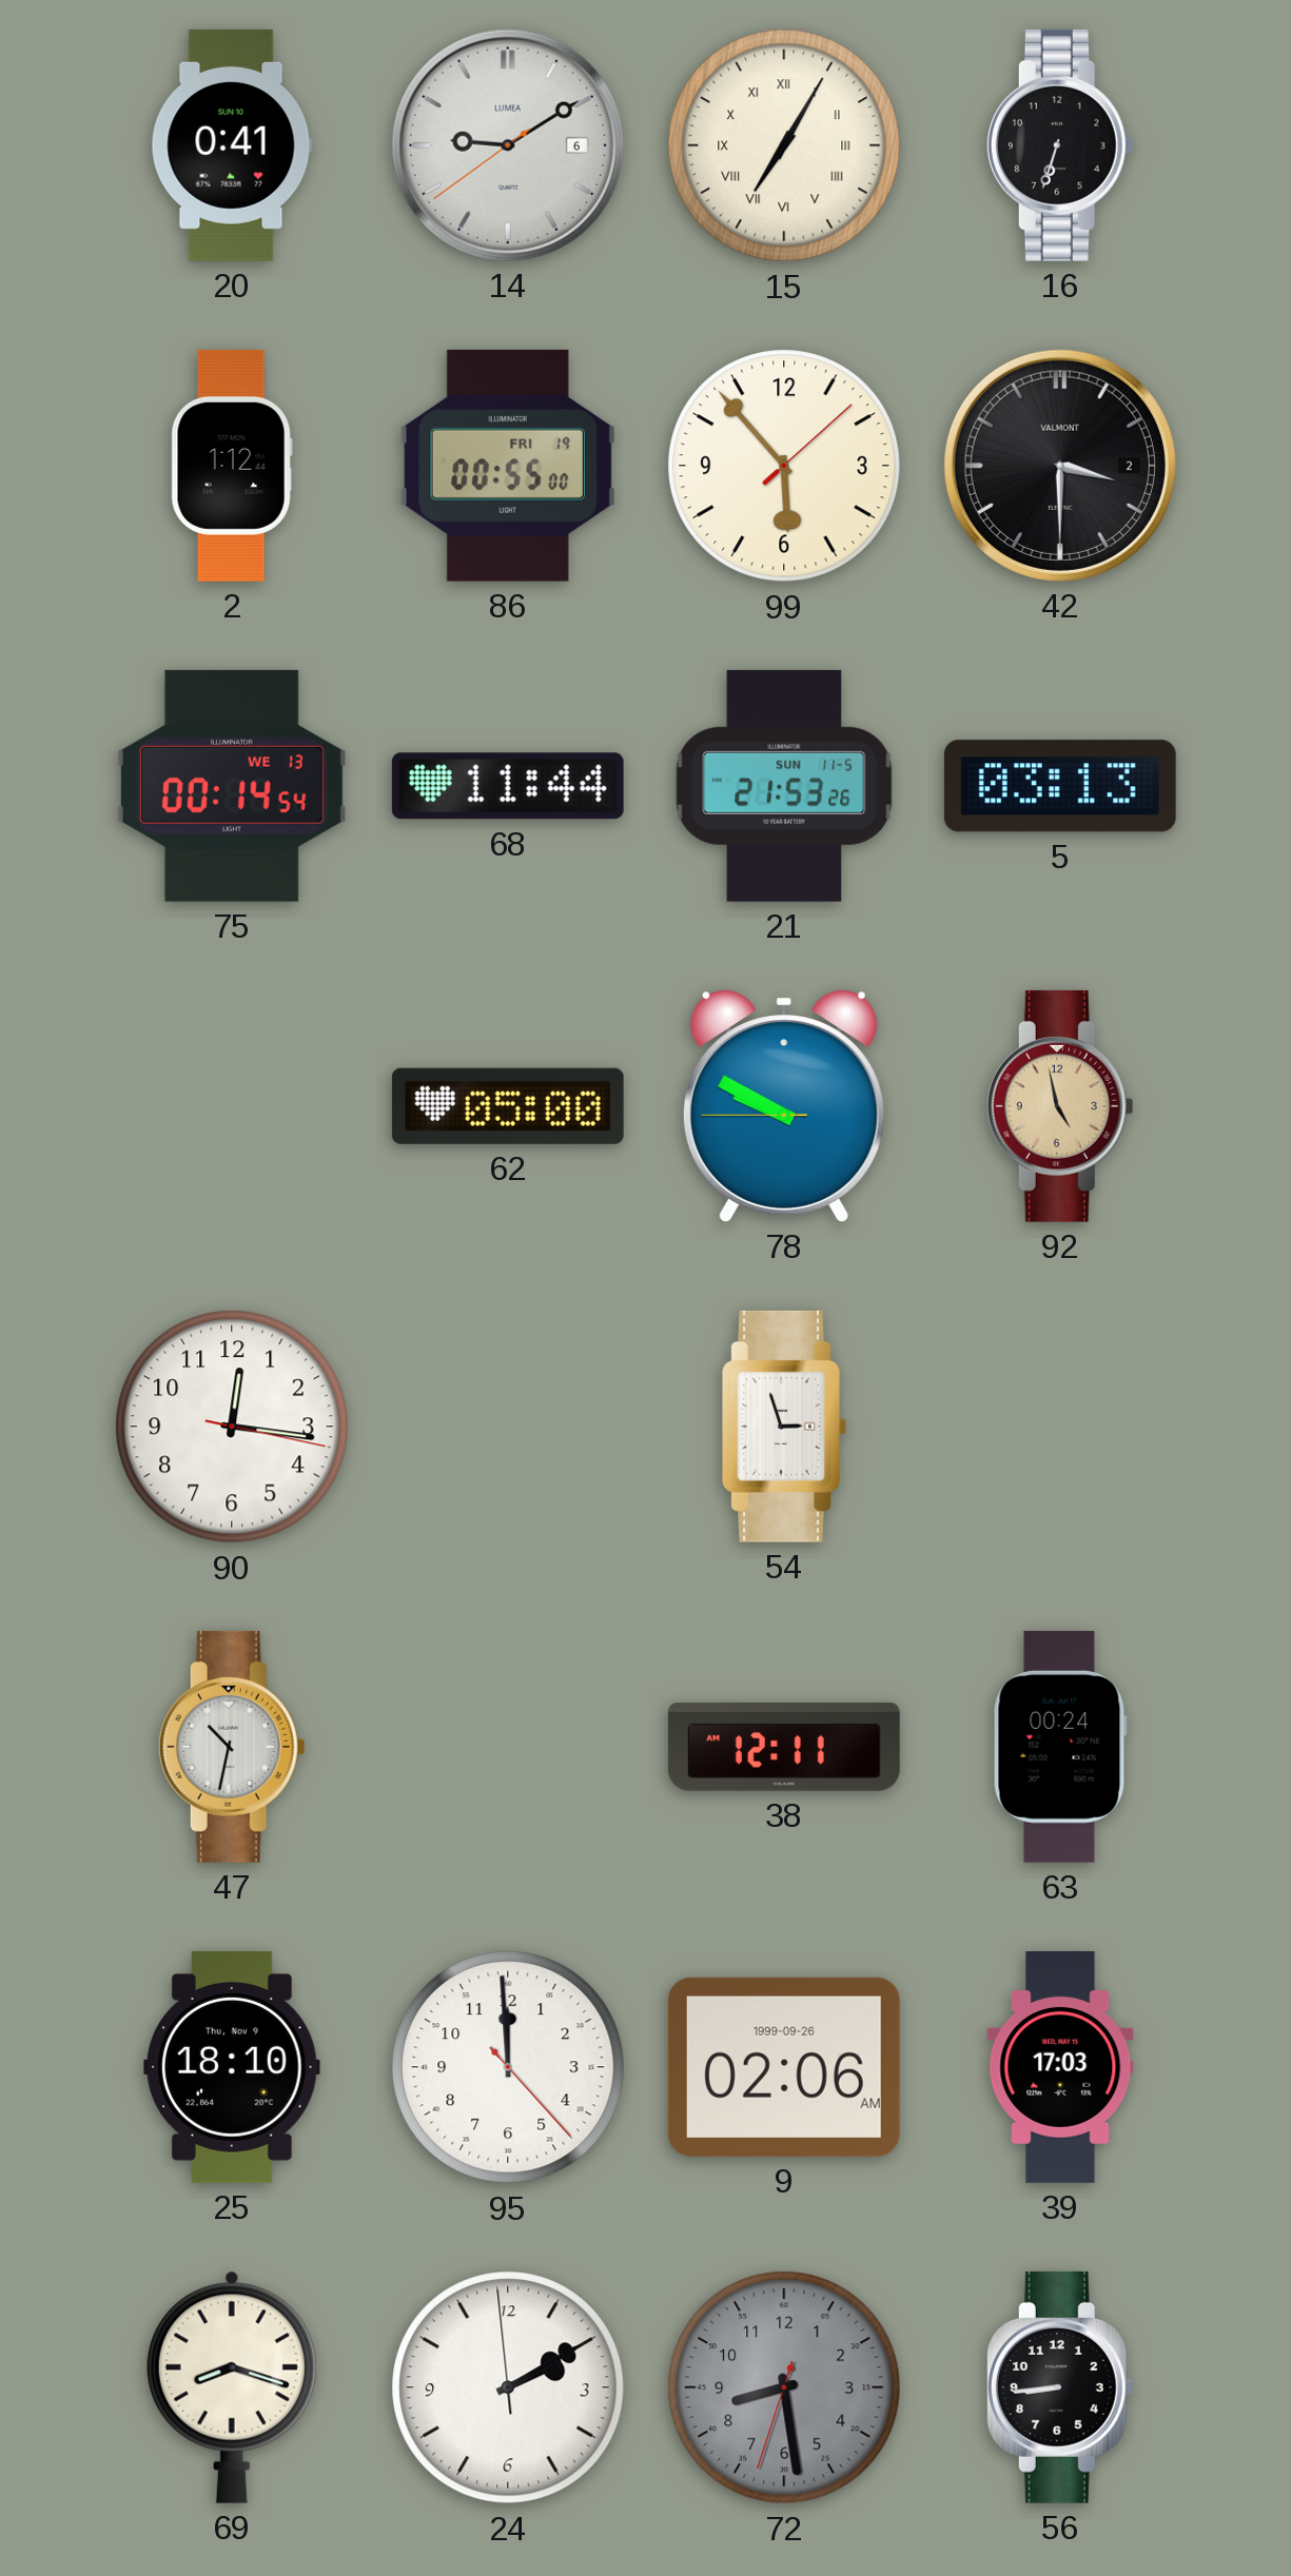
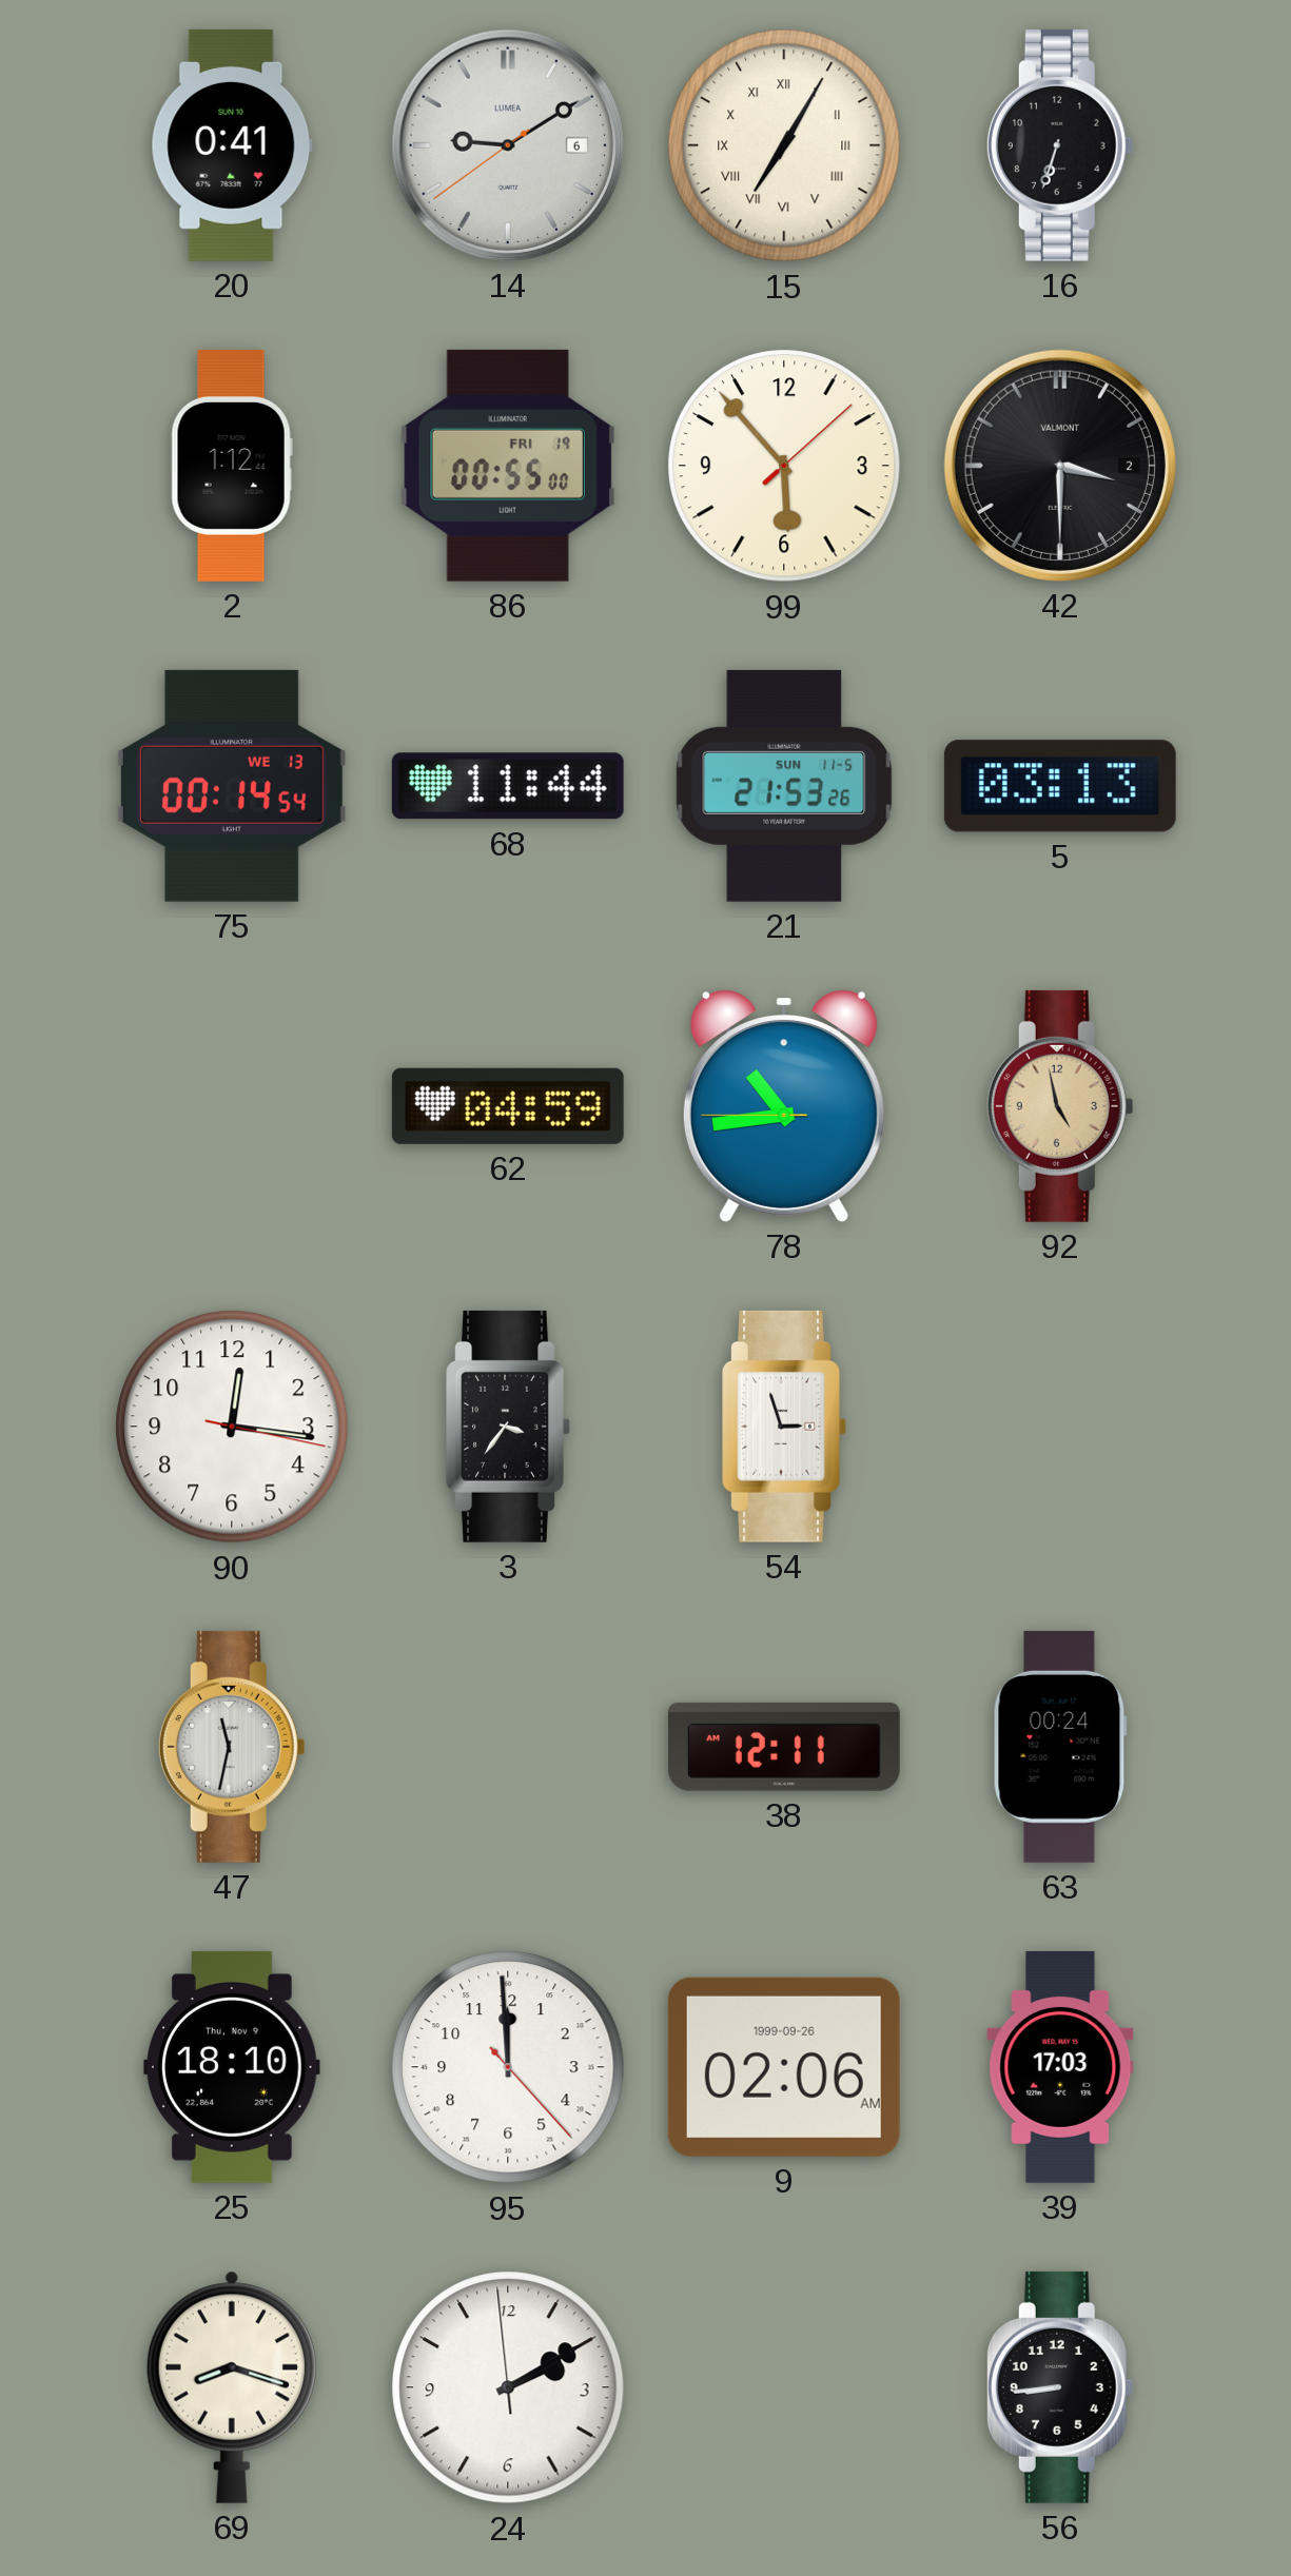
62: 05:00 -> 04:59 (508, 1106)
78: 9:49 -> 10:43 (784, 1106)
3: none -> 3:36 (508, 1427)
47: 10:32 -> 11:32 (232, 1747)
72: 8:28 -> none (784, 2387)
